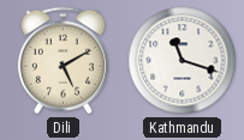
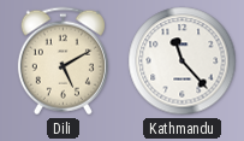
Kathmandu: 11:18 -> 11:23 (183, 61)
